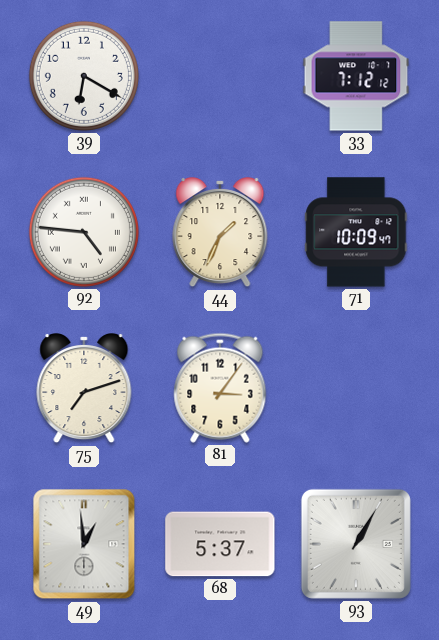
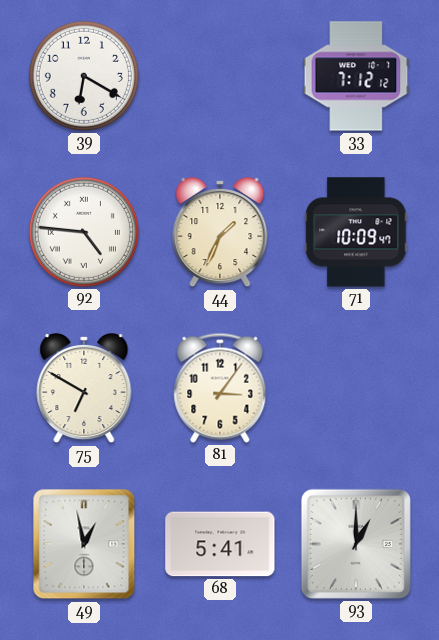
75: 7:12 -> 6:50 (84, 389)
49: 12:59 -> 12:58 (84, 544)
68: 5:37 -> 5:41 (220, 544)
93: 1:05 -> 1:00 (356, 544)
